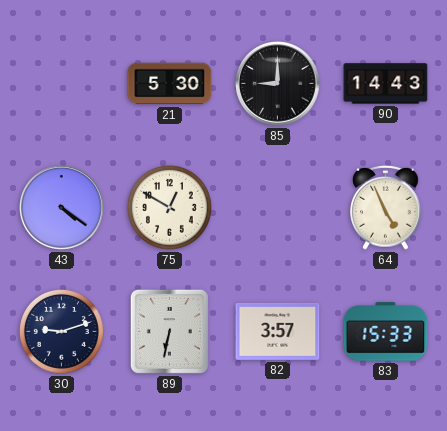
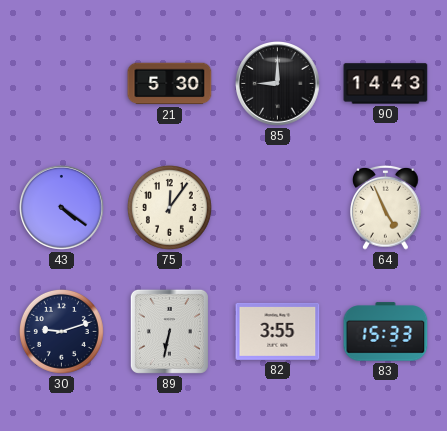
75: 12:50 -> 12:06 (169, 207)
82: 3:57 -> 3:55 (278, 331)
